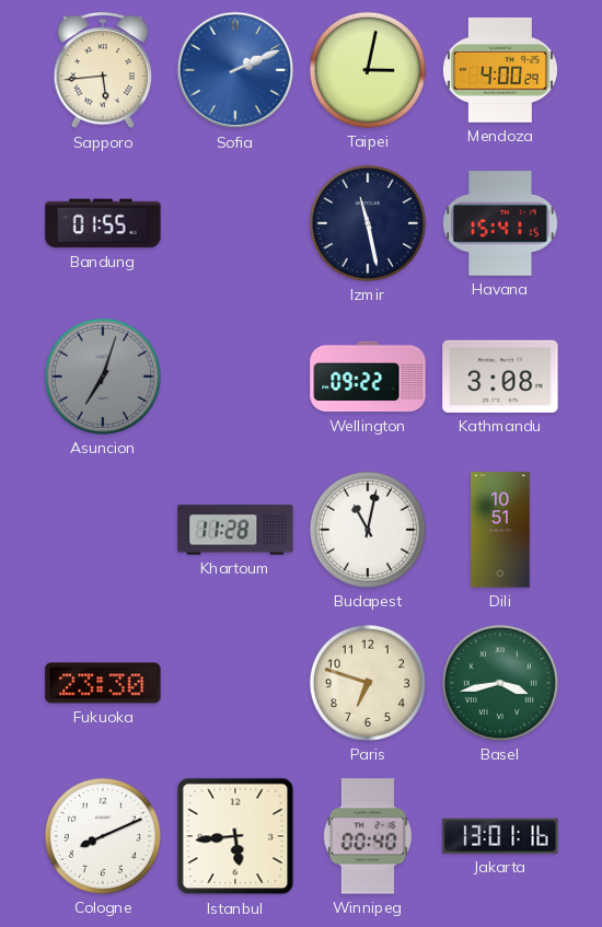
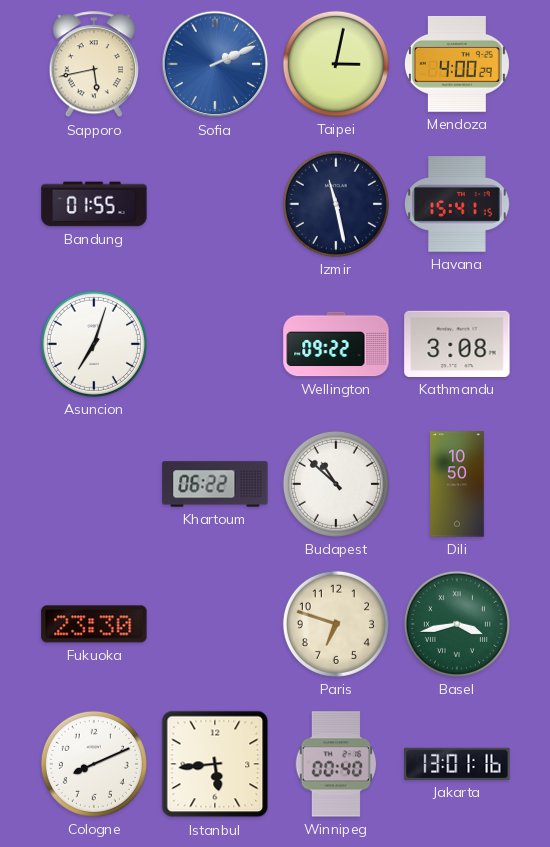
Sapporo: 5:44 -> 5:43 (94, 65)
Asuncion dial: grey -> white (94, 344)
Khartoum: 11:28 -> 06:22 (215, 484)
Budapest: 11:02 -> 10:52 (336, 484)
Dili: 10:51 -> 10:50 (457, 484)
